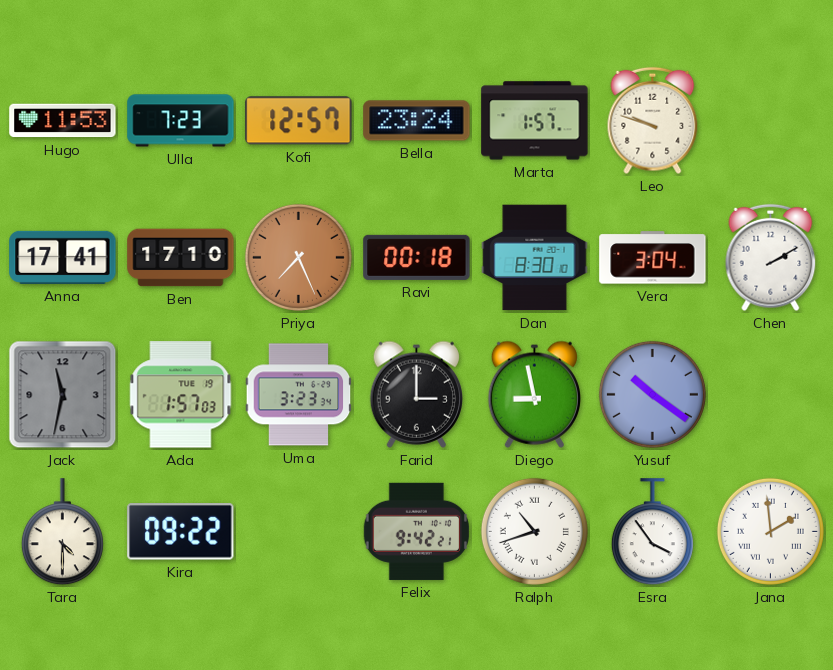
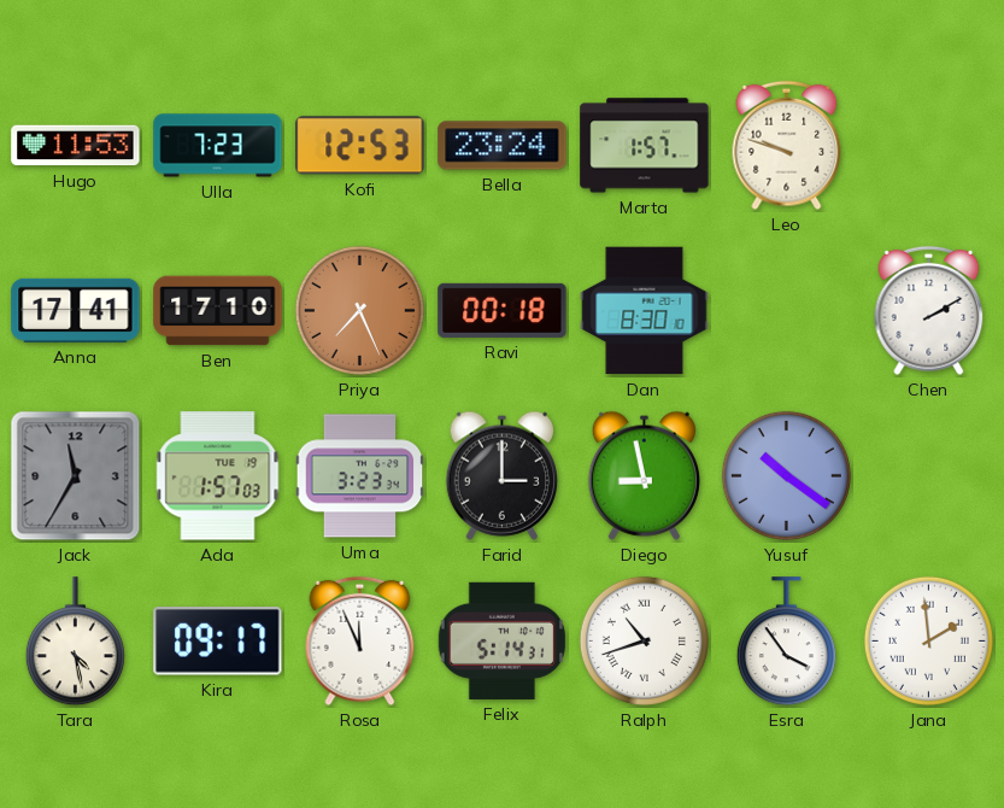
Kofi: 12:57 -> 12:53 (360, 146)
Vera: 3:04 -> none (653, 258)
Jack: 11:32 -> 11:35 (76, 476)
Tara: 4:30 -> 4:28 (75, 642)
Kira: 09:22 -> 09:17 (218, 642)
Rosa: none -> 11:56 (360, 642)
Felix: 9:42 -> 5:14 (501, 640)
